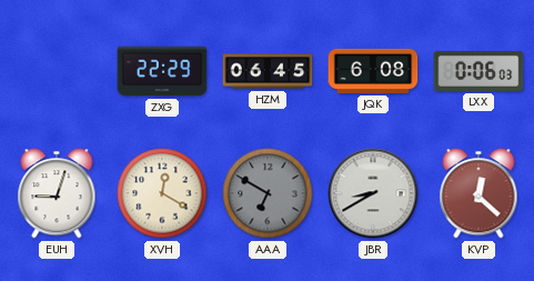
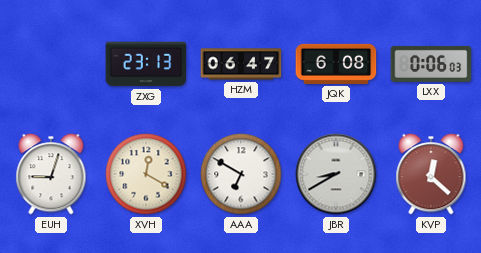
ZXG: 22:29 -> 23:13 (146, 64)
HZM: 06:45 -> 06:47 (241, 64)
AAA dial: grey -> white (241, 174)
